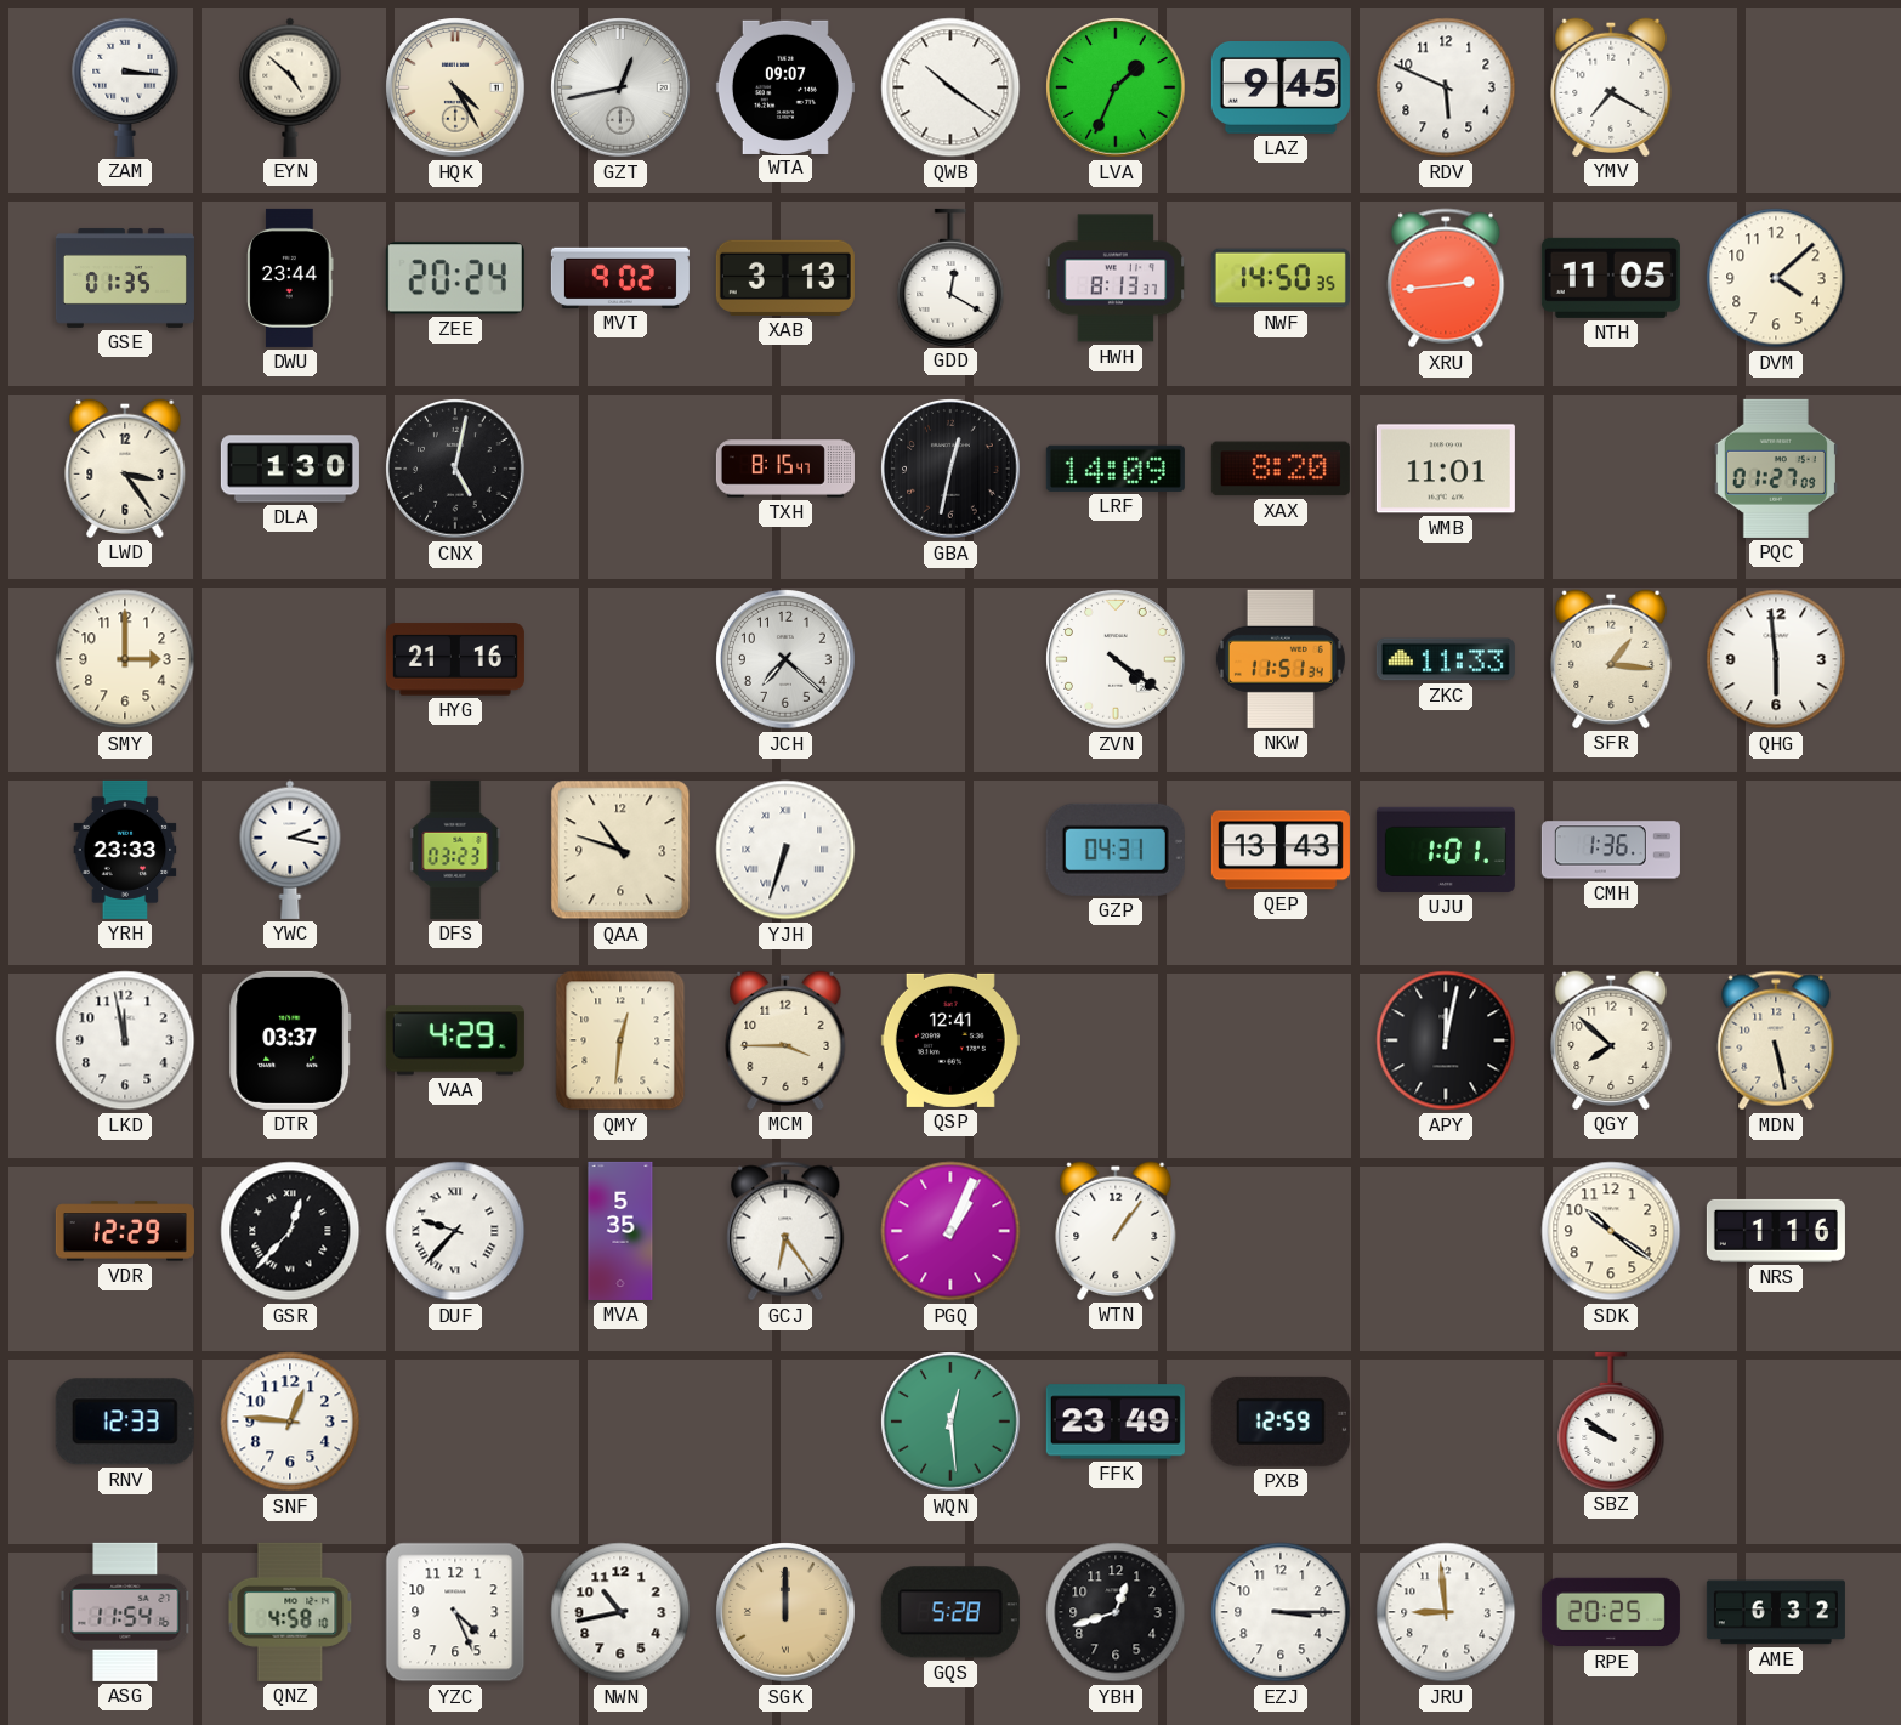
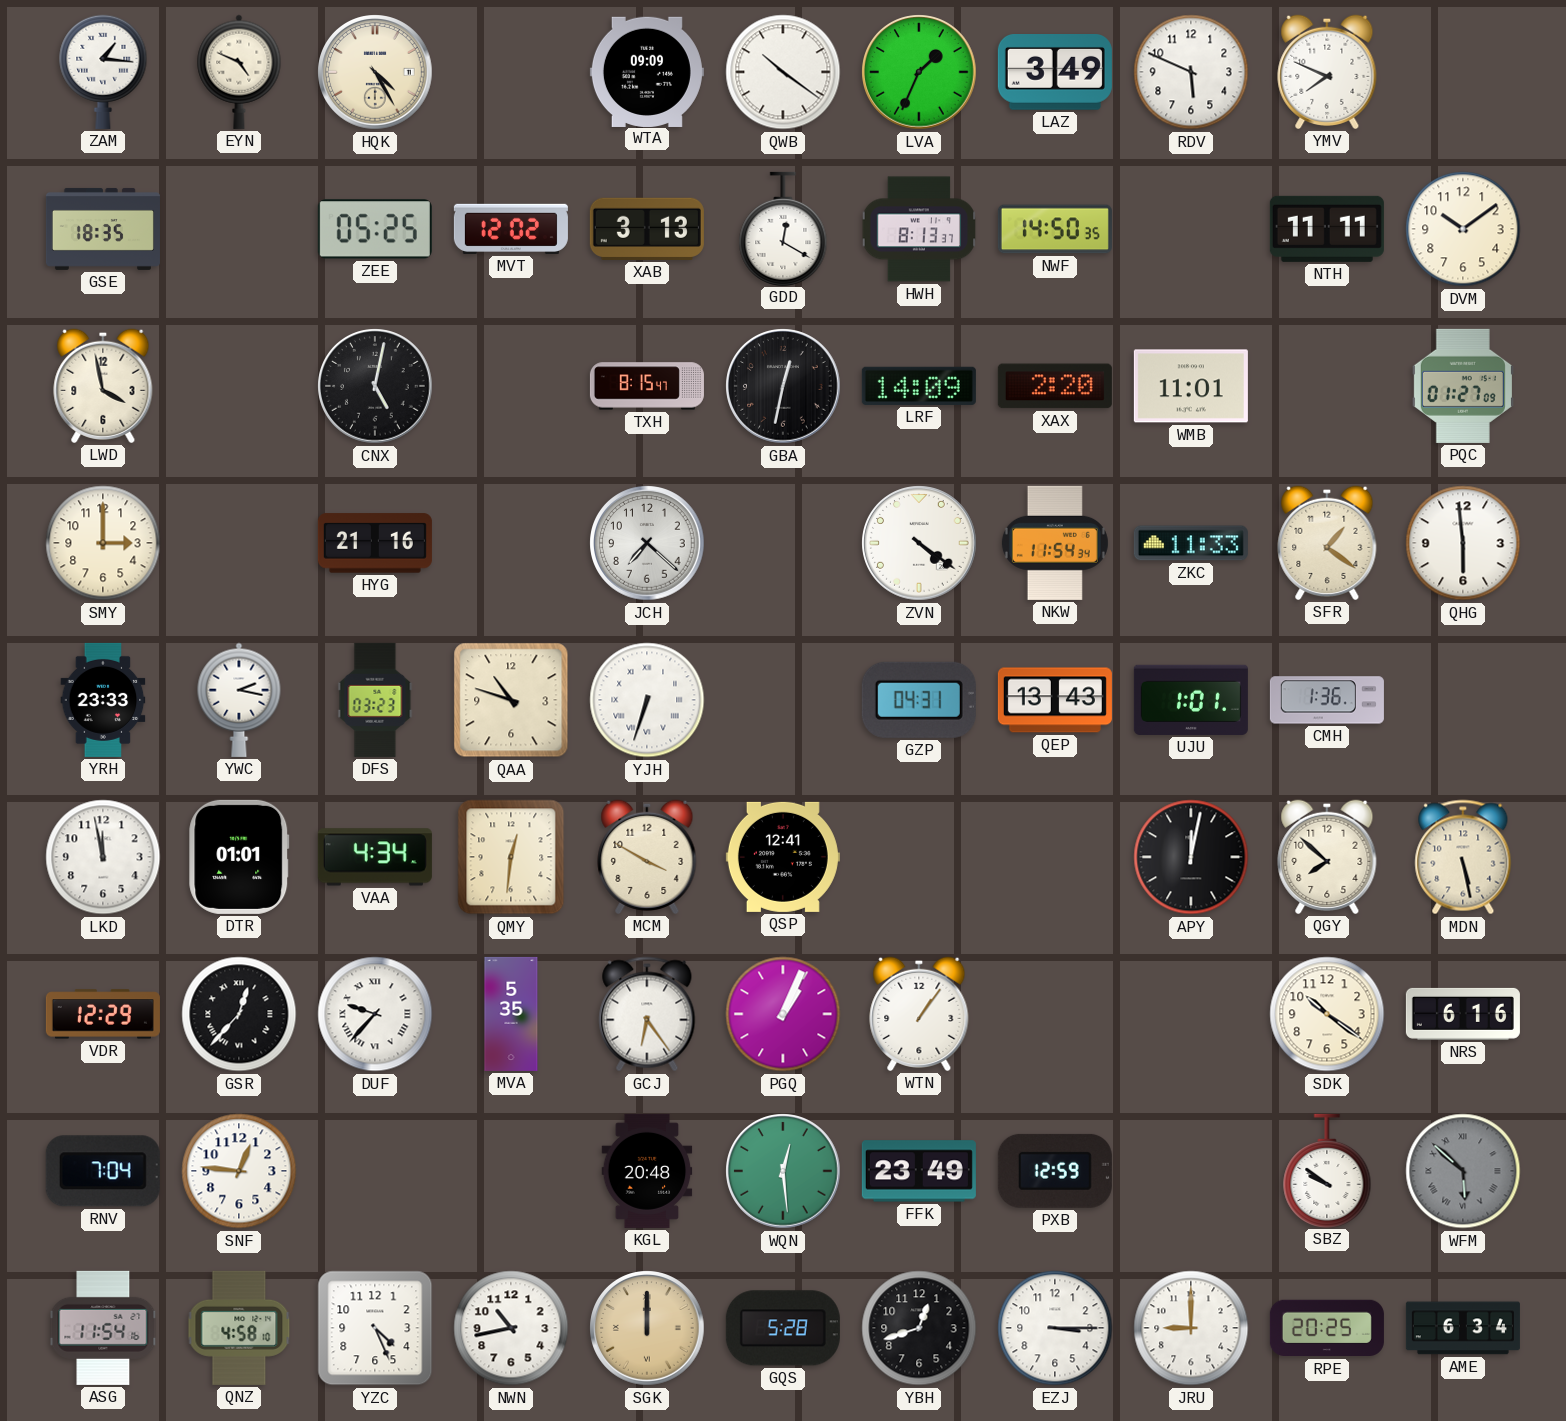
ZAM: 3:16 -> 1:16 (103, 72)
EYN: 4:52 -> 4:49 (239, 72)
GZT: 12:43 -> none (620, 87)
WTA: 09:07 -> 09:09 (647, 71)
LAZ: 9:45 -> 3:49 (1055, 73)
YMV: 7:20 -> 7:49 (1327, 72)
GSE: 01:35 -> 18:35 (103, 229)
DWU: 23:44 -> none (290, 278)
ZEE: 20:24 -> 05:25 (375, 229)
MVT: 9:02 -> 12:02 (511, 229)
XRU: 2:44 -> none (1446, 278)
NTH: 11:05 -> 11:11 (1327, 229)
DVM: 4:08 -> 10:09 (1463, 229)
LWD: 3:24 -> 3:58 (103, 386)
DLA: 1:30 -> none (290, 469)
XAX: 8:20 -> 2:20 (1055, 386)
NKW: 11:51 -> 11:54 (1055, 543)
SFR: 1:16 -> 1:21 (1327, 543)
DTR: 03:37 -> 01:01 (239, 857)
VAA: 4:29 -> 4:34 (375, 857)
MCM: 3:45 -> 3:50 (647, 857)
NRS: 1:16 -> 6:16 (1463, 1014)
RNV: 12:33 -> 7:04 (103, 1171)
KGL: none -> 20:48 (647, 1171)
WFM: none -> 5:52 (1463, 1171)
JRU: 8:59 -> 9:00 (1191, 1328)
AME: 6:32 -> 6:34 (1463, 1328)
